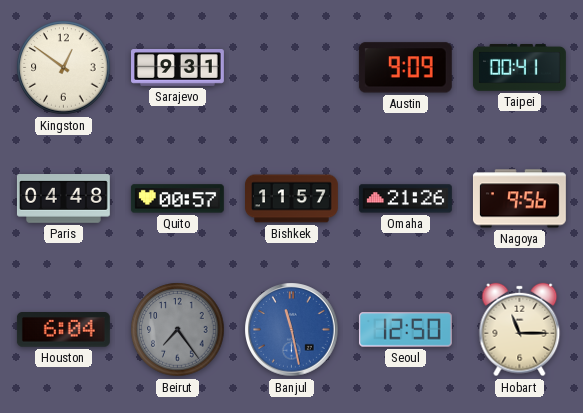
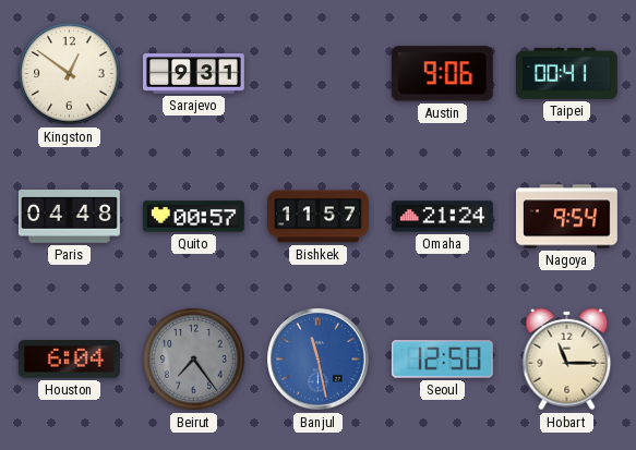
Austin: 9:09 -> 9:06 (442, 74)
Omaha: 21:26 -> 21:24 (442, 217)
Nagoya: 9:56 -> 9:54 (566, 217)
